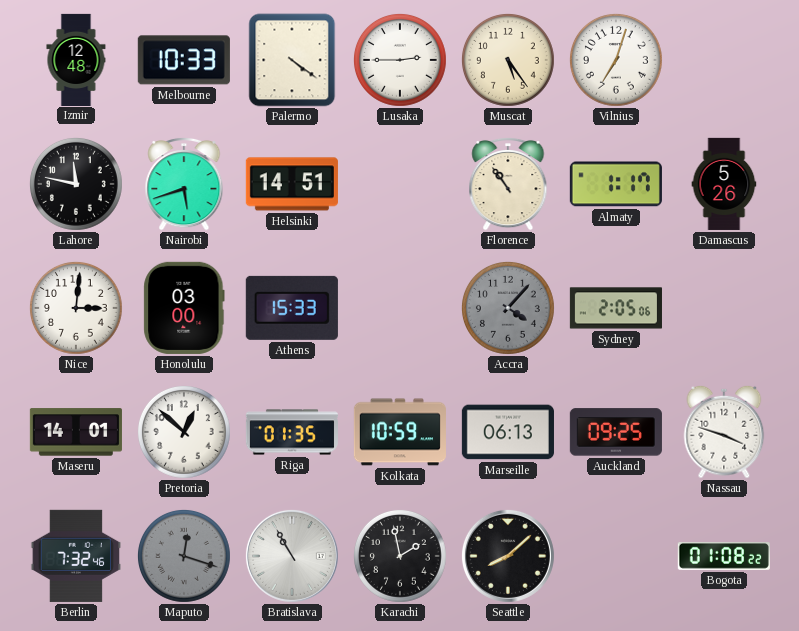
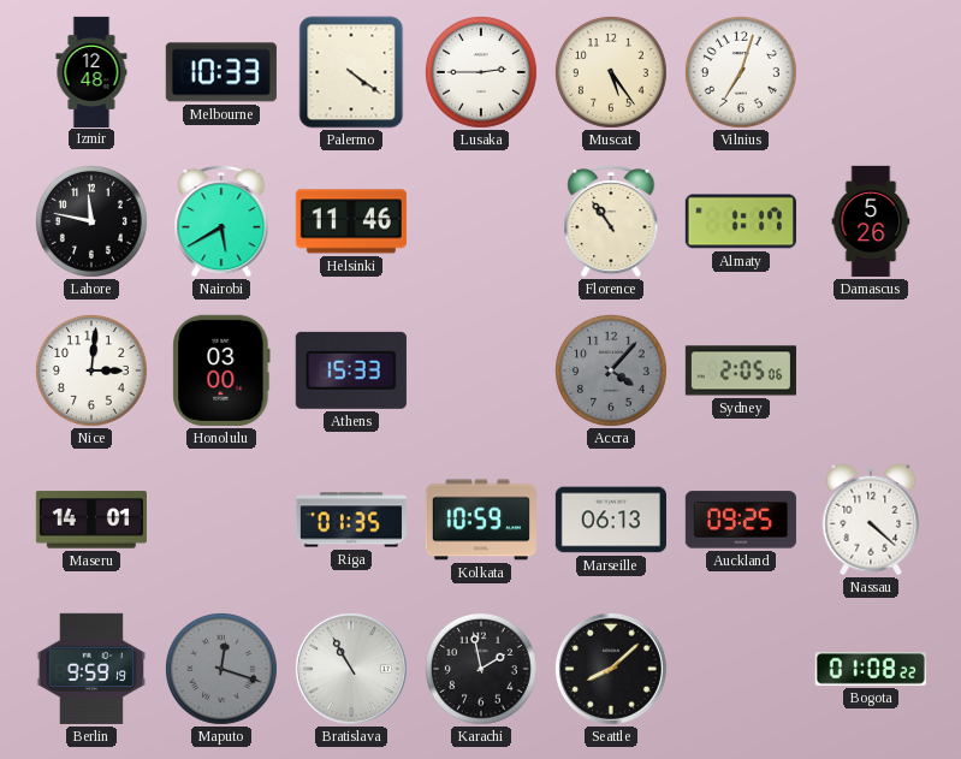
Nairobi: 5:42 -> 5:40 (221, 221)
Helsinki: 14:51 -> 11:46 (351, 221)
Pretoria: 12:52 -> none (184, 432)
Nassau: 3:48 -> 4:22 (871, 520)
Berlin: 7:32 -> 9:59 (90, 669)
